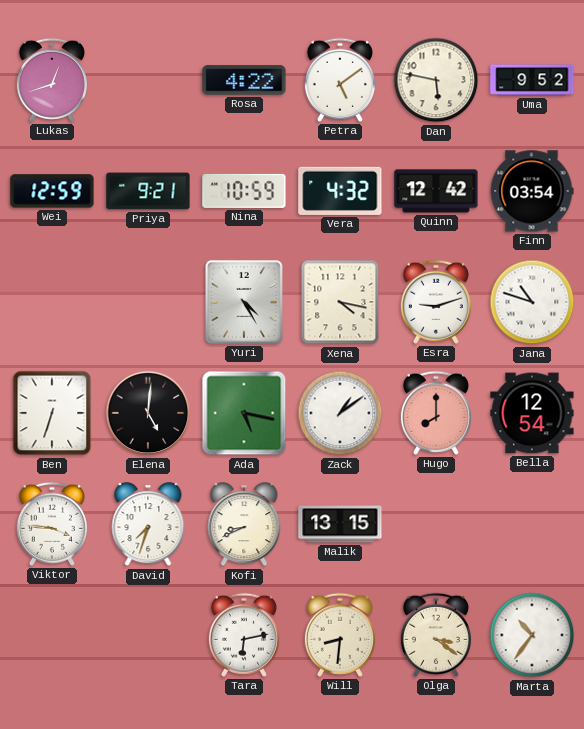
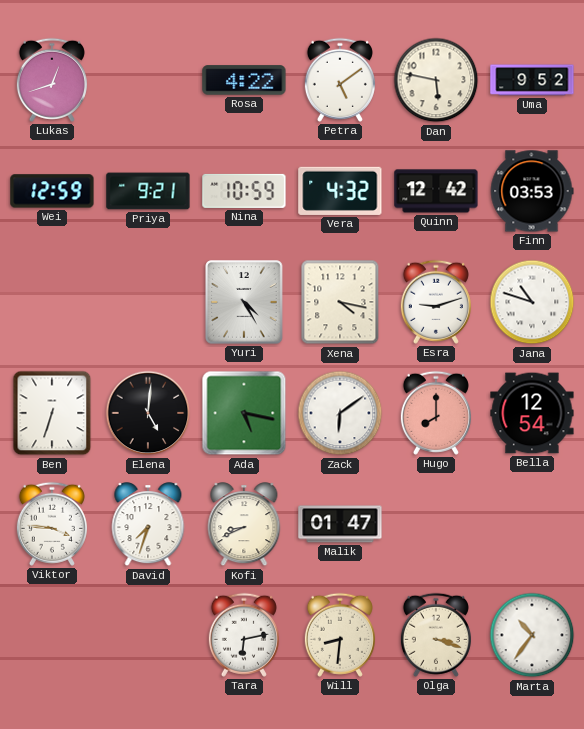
Finn: 03:54 -> 03:53 (532, 191)
Zack: 1:09 -> 6:09 (340, 413)
Malik: 13:15 -> 01:47 (340, 524)
Olga: 3:21 -> 3:18 (436, 635)
